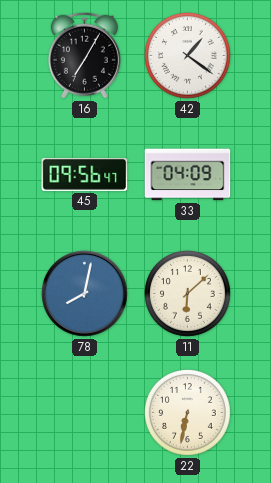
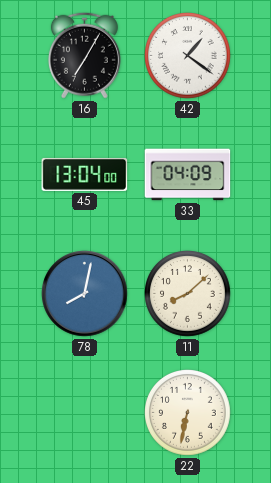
45: 09:56 -> 13:04 (85, 174)
11: 6:08 -> 8:08 (188, 294)
